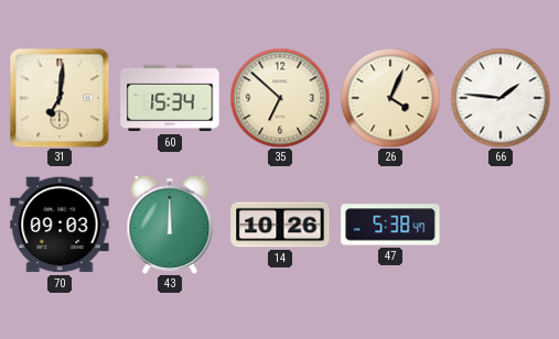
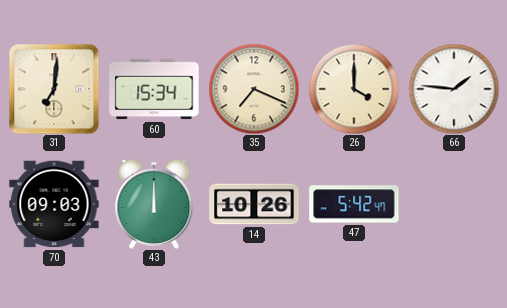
35: 6:52 -> 7:19 (254, 89)
26: 4:04 -> 4:00 (354, 89)
47: 5:38 -> 5:42 (354, 204)
